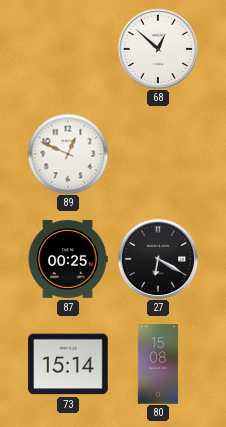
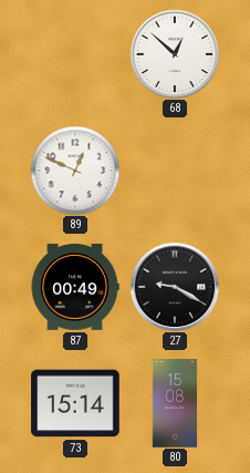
87: 00:25 -> 00:49 (75, 287)
27: 6:20 -> 9:20 (175, 287)
